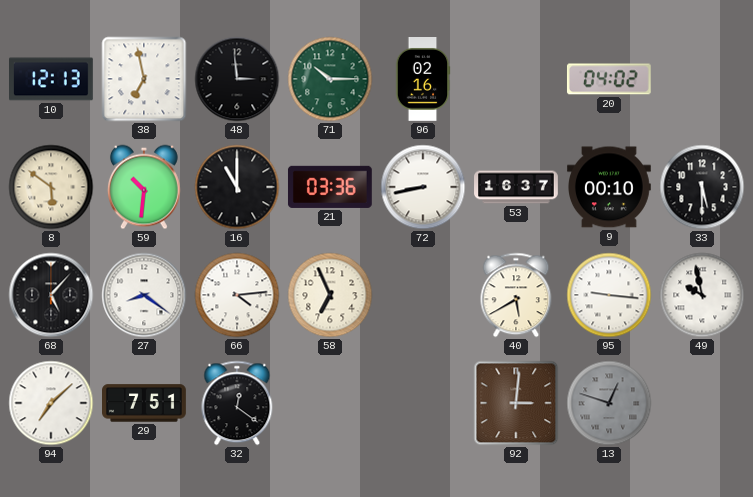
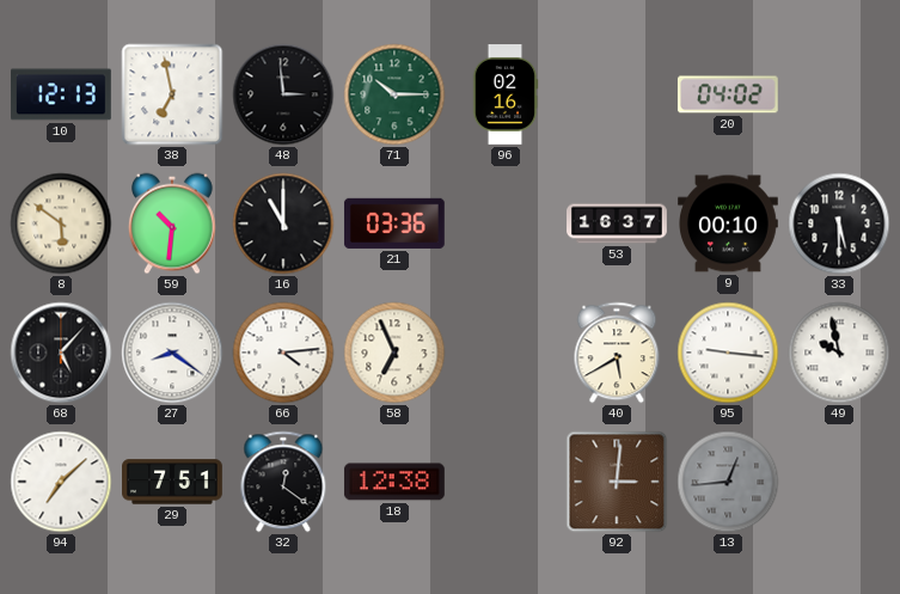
72: 8:43 -> none (423, 187)
18: none -> 12:38 (394, 482)
13: 12:48 -> 12:44 (728, 482)
